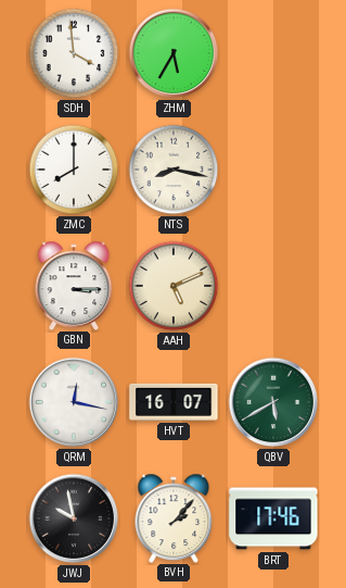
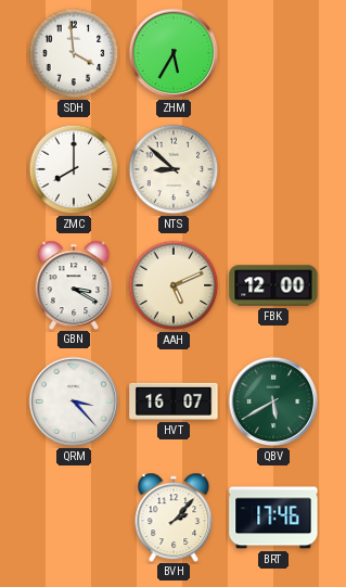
NTS: 8:17 -> 8:52 (174, 169)
GBN: 3:15 -> 3:20 (74, 284)
FBK: none -> 12:00 (273, 285)
QRM: 12:17 -> 3:23 (74, 401)
JWJ: 9:58 -> none (74, 518)
